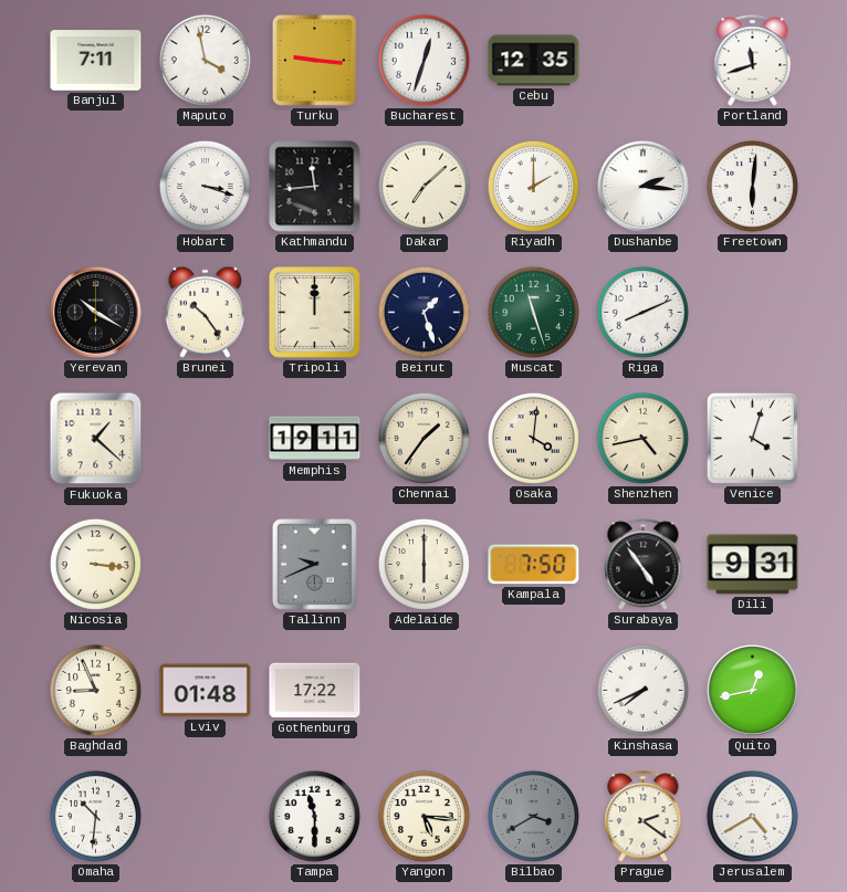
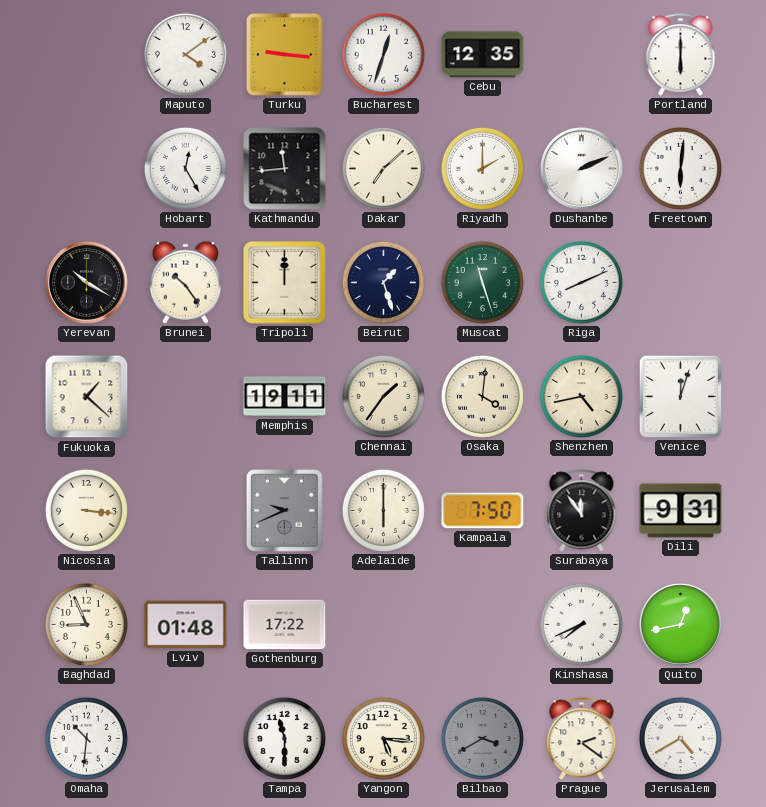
Banjul: 7:11 -> none (96, 61)
Maputo: 3:58 -> 4:09 (185, 54)
Portland: 11:42 -> 6:00 (681, 55)
Hobart: 3:18 -> 12:25 (185, 168)
Dushanbe: 2:16 -> 2:11 (582, 169)
Venice: 4:03 -> 12:03 (680, 396)
Surabaya: 4:54 -> 11:54 (582, 511)
